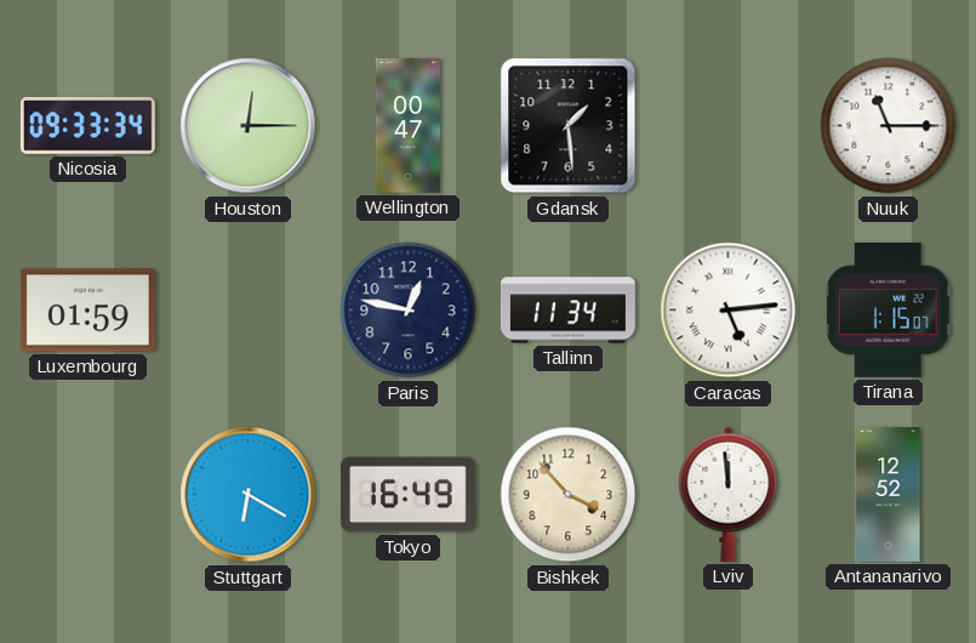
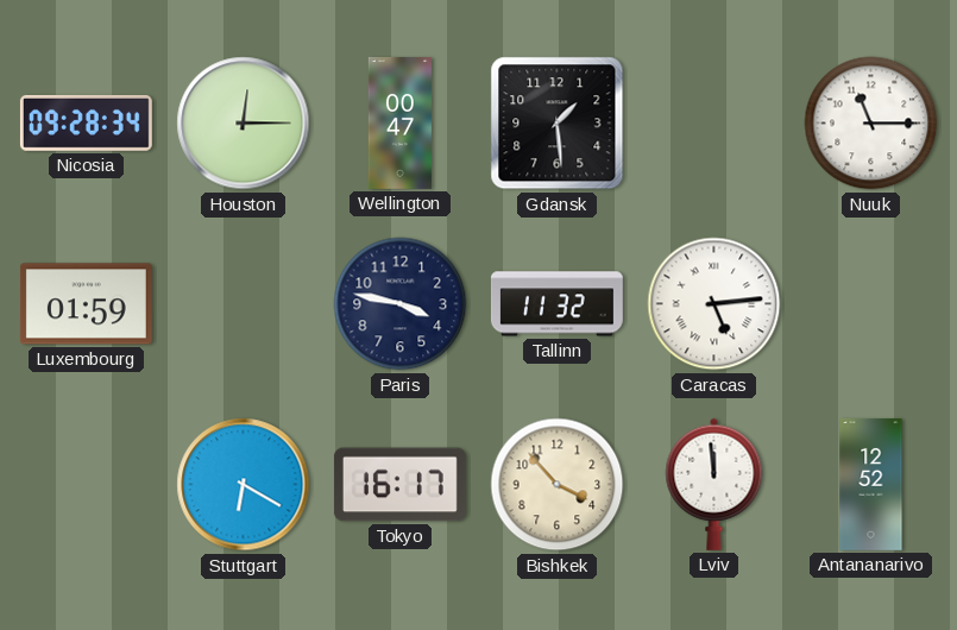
Nicosia: 09:33 -> 09:28 (86, 122)
Paris: 12:47 -> 3:47 (401, 304)
Tallinn: 11:34 -> 11:32 (556, 304)
Tirana: 1:15 -> none (887, 309)
Tokyo: 16:49 -> 16:17 (399, 485)
